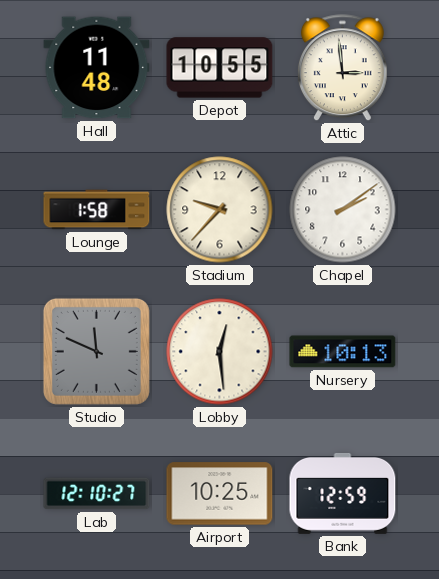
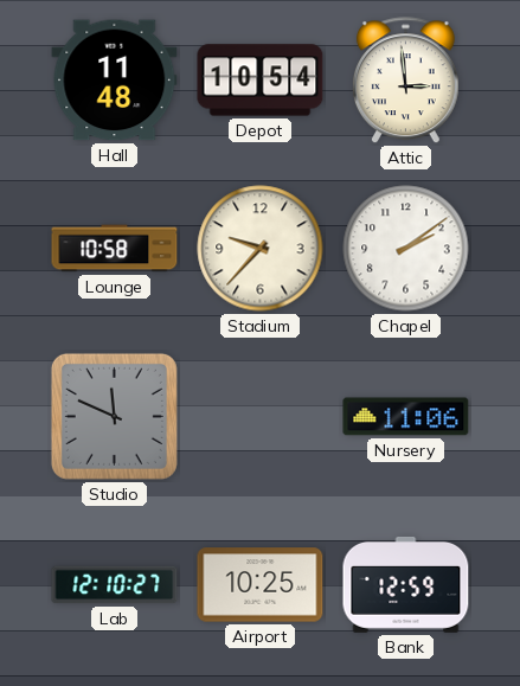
Depot: 10:55 -> 10:54 (261, 81)
Lounge: 1:58 -> 10:58 (115, 249)
Lobby: 12:29 -> none (220, 352)
Nursery: 10:13 -> 11:06 (406, 417)
